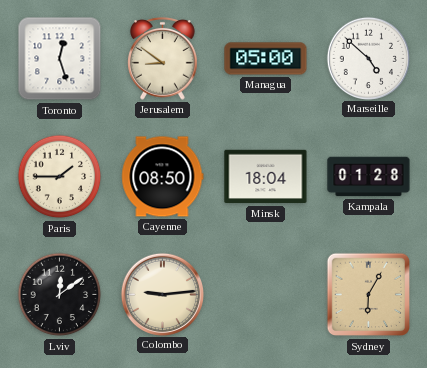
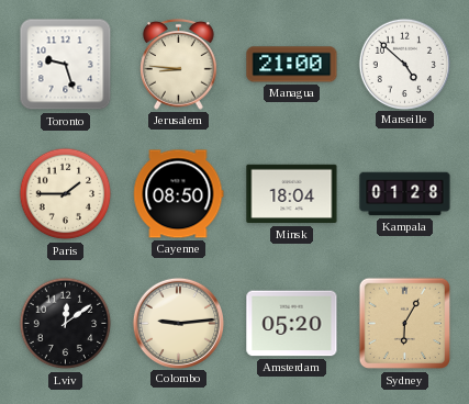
Toronto: 12:27 -> 9:27 (66, 65)
Jerusalem: 8:51 -> 8:46 (179, 64)
Managua: 05:00 -> 21:00 (292, 65)
Amsterdam: none -> 05:20 (292, 324)
